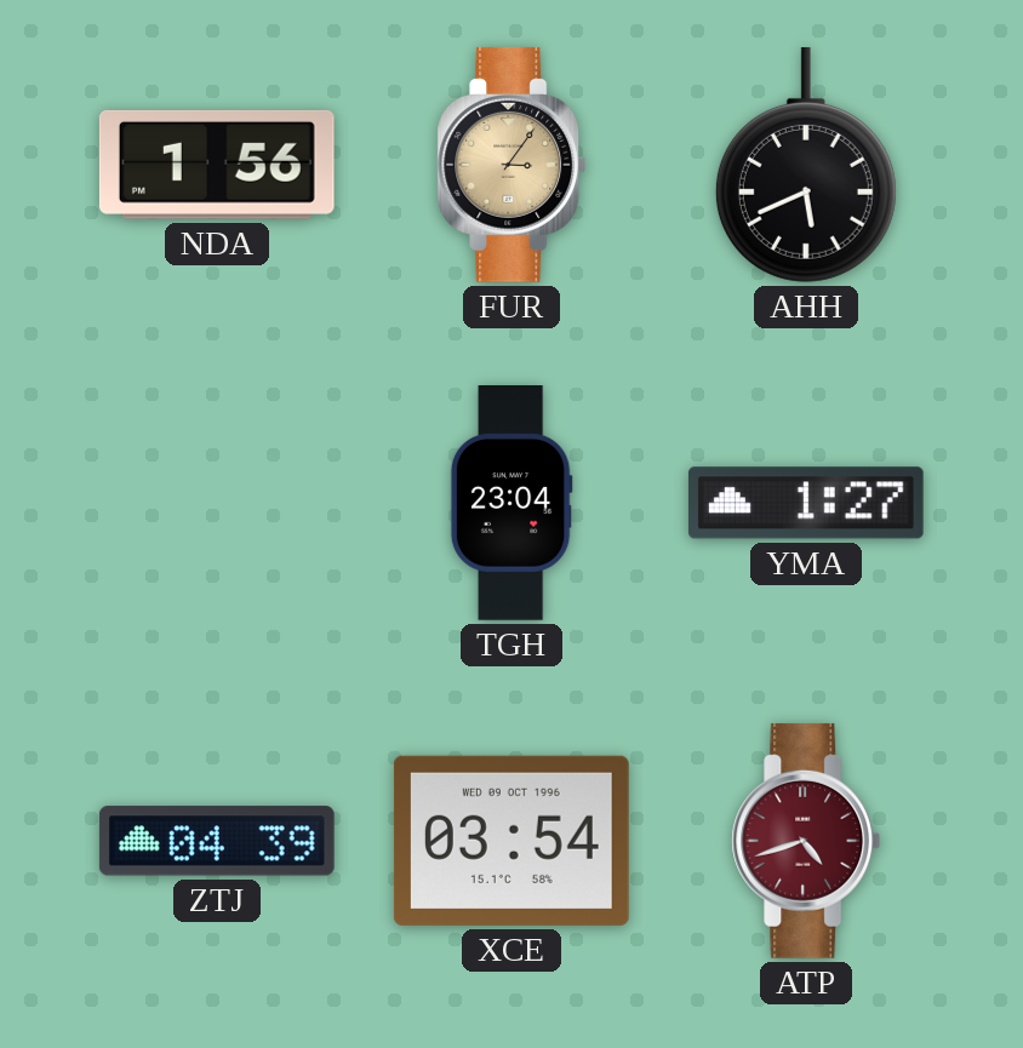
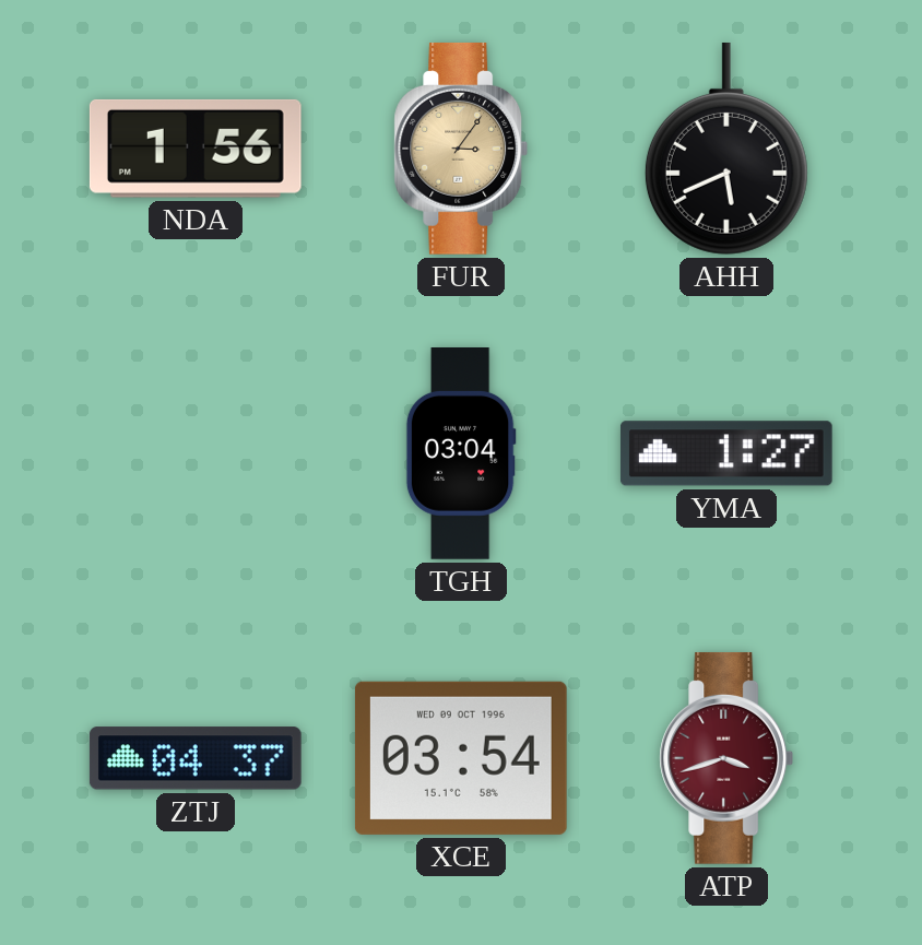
TGH: 23:04 -> 03:04 (461, 454)
ZTJ: 04:39 -> 04:37 (196, 758)
ATP: 4:42 -> 3:42 (726, 758)
